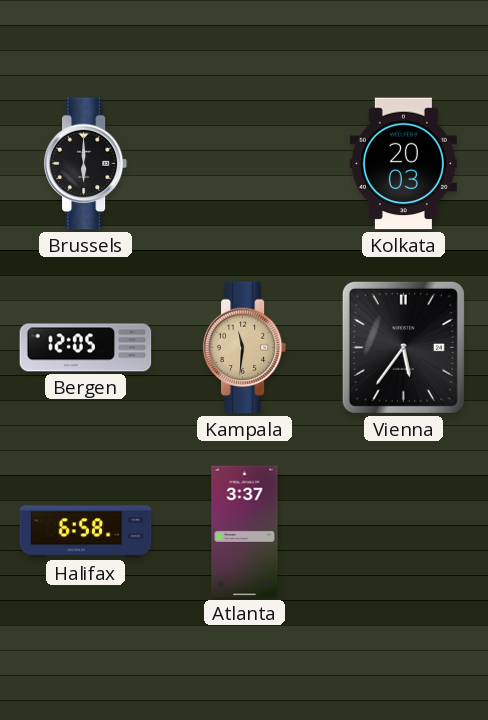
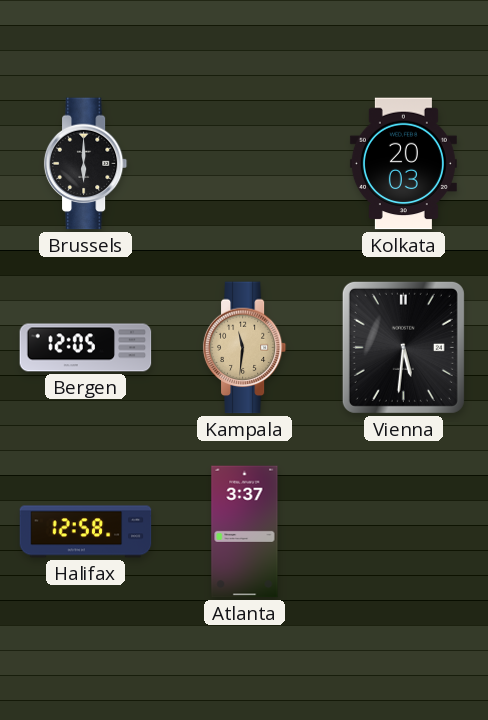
Vienna: 5:36 -> 5:31 (403, 347)
Halifax: 6:58 -> 12:58 (86, 532)
